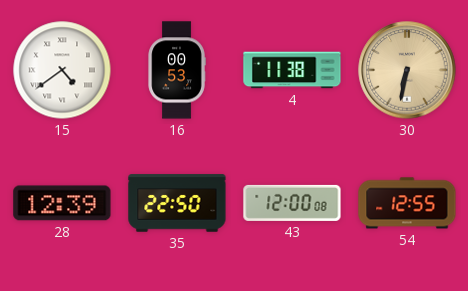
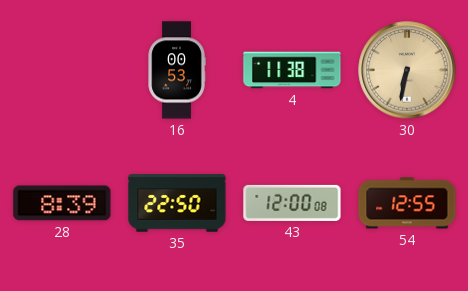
15: 4:39 -> none (62, 70)
28: 12:39 -> 8:39 (62, 203)
